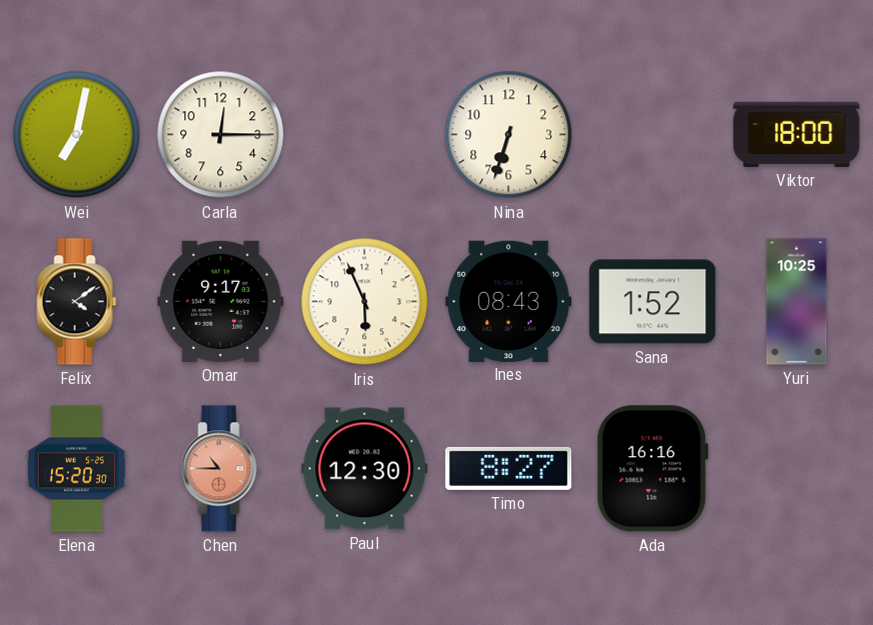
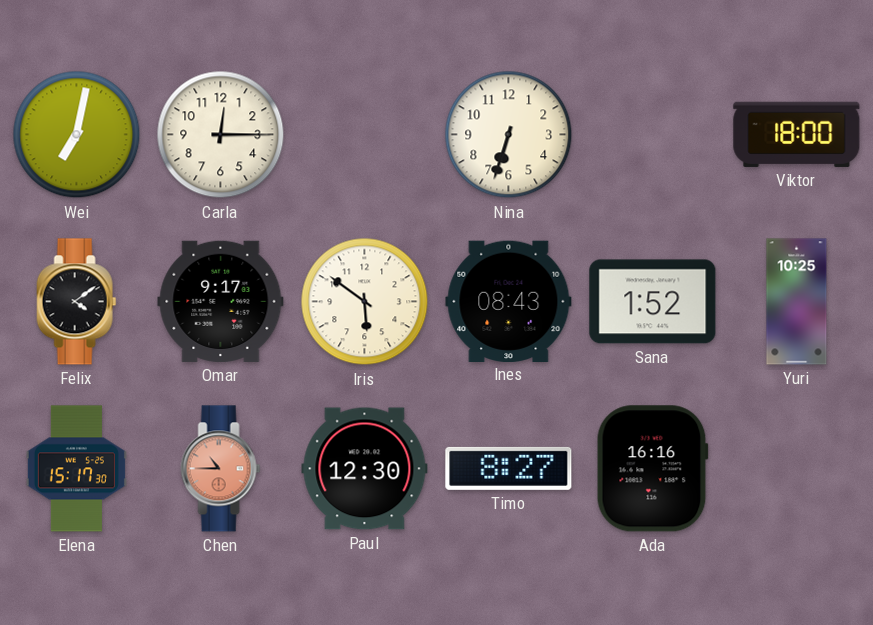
Iris: 5:56 -> 5:51 (365, 302)
Elena: 15:20 -> 15:17 (76, 469)
